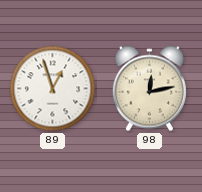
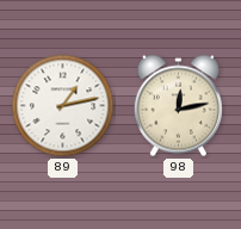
89: 12:57 -> 1:13 (63, 106)
